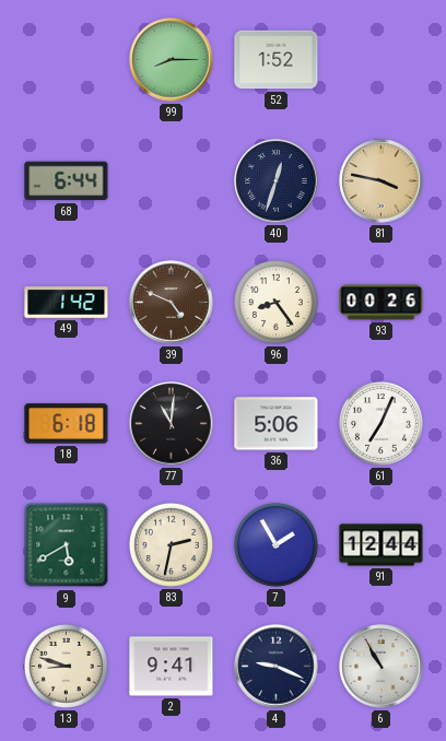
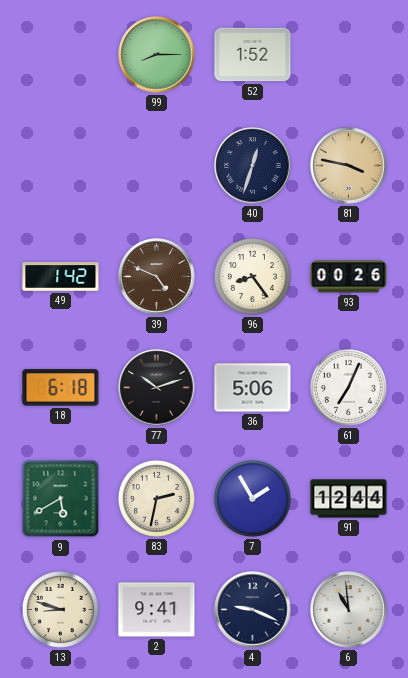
68: 6:44 -> none (67, 181)
77: 11:01 -> 10:12 (157, 388)
6: 10:55 -> 10:59 (349, 610)
